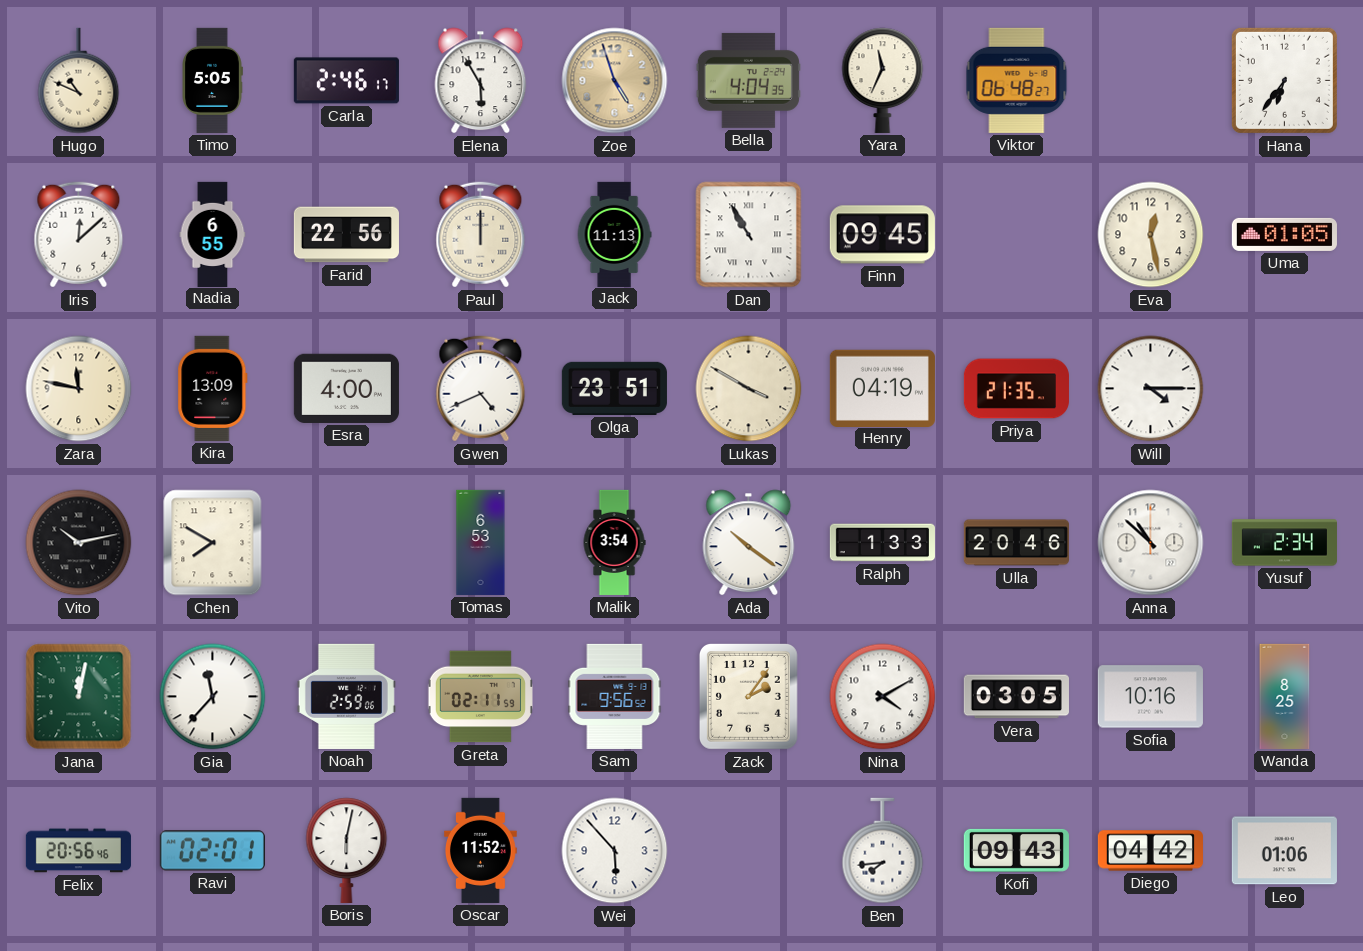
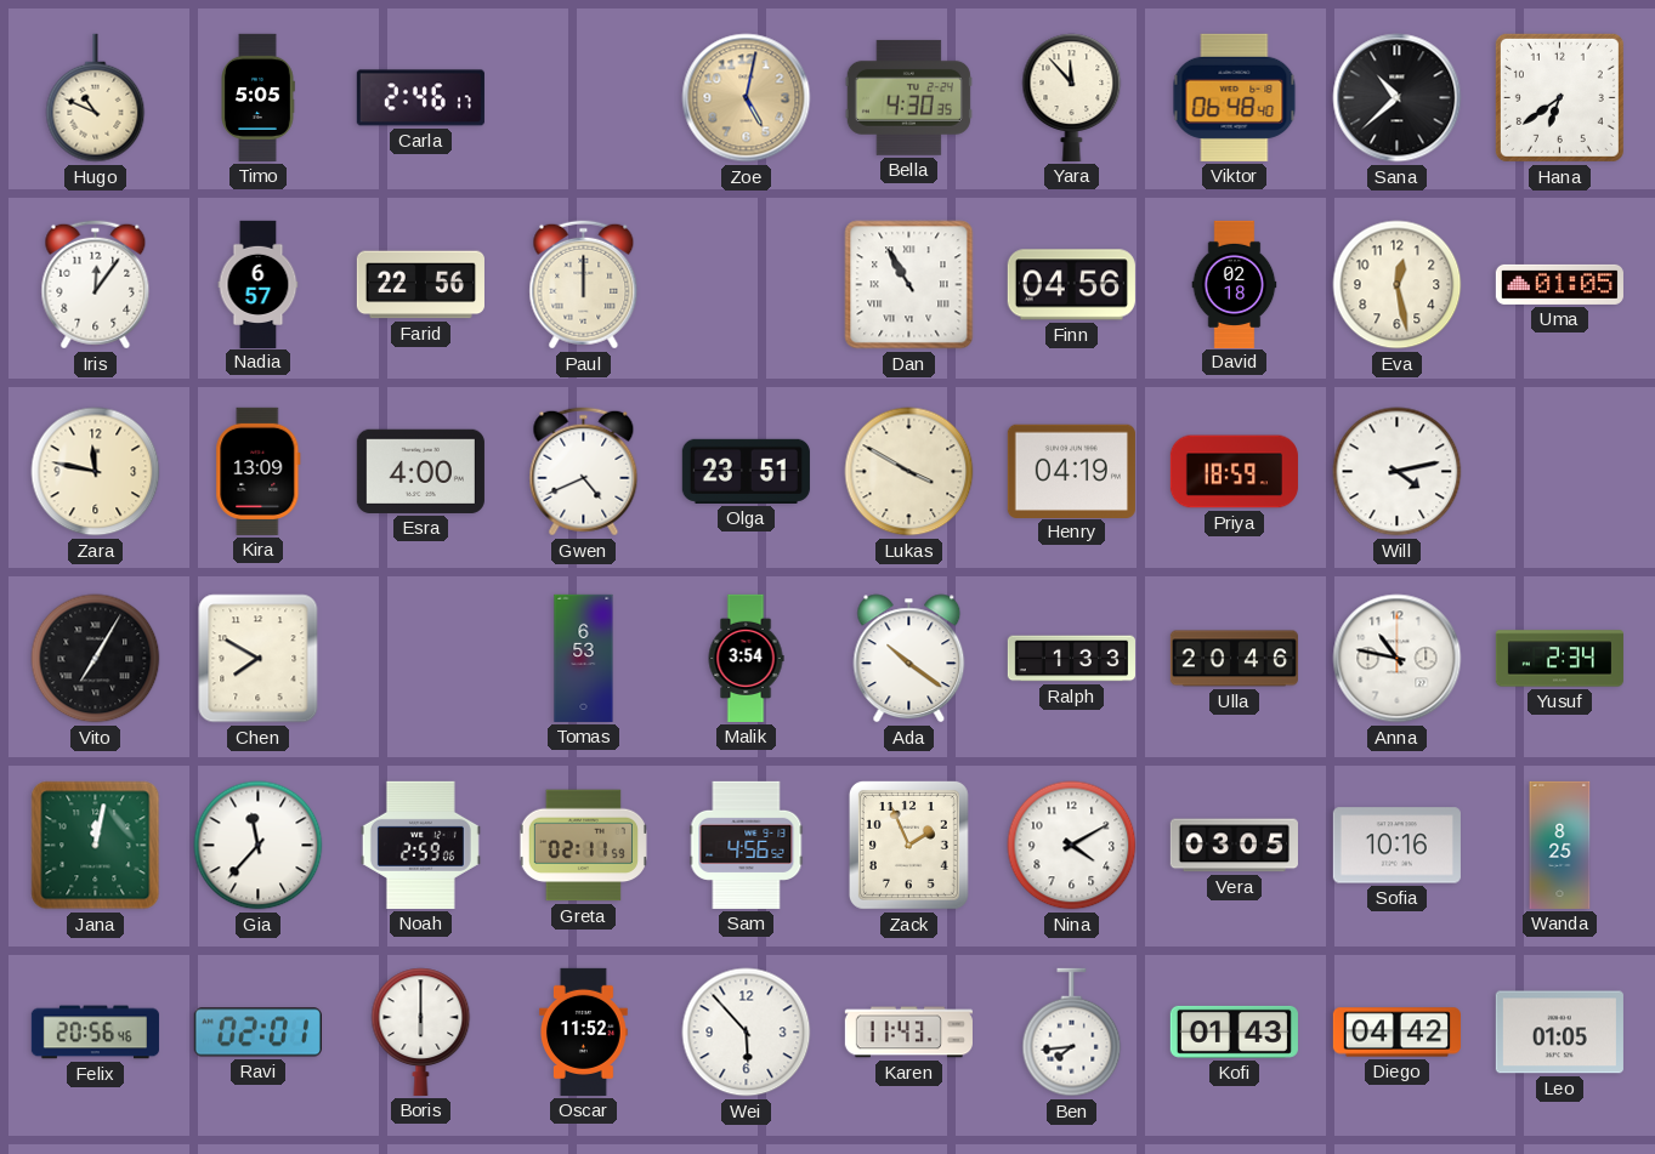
Elena: 5:55 -> none (481, 81)
Zoe: 4:57 -> 5:02 (747, 98)
Bella: 4:04 -> 4:30 (908, 97)
Yara: 11:34 -> 11:53 (1072, 97)
Viktor: 06:48:27 -> 06:48:40 (1235, 97)
Sana: none -> 10:38 (1398, 98)
Hana: 6:36 -> 6:39 (1559, 97)
Iris: 12:08 -> 12:06 (96, 285)
Nadia: 6:55 -> 6:57 (259, 284)
Jack: 11:13 -> none (614, 234)
Finn: 09:45 -> 04:56 (1071, 285)
David: none -> 02:18 (1235, 284)
Priya: 21:35 -> 18:59 (1234, 472)
Will: 4:15 -> 4:13 (1398, 472)
Vito: 10:13 -> 7:05 (96, 659)
Anna: 10:52 -> 10:47 (1398, 659)
Sam: 9:56 -> 4:56 (747, 845)
Zack: 2:06 -> 1:56 (908, 845)
Boris: 6:02 -> 6:00 (421, 1031)
Karen: none -> 11:43 (908, 1033)
Kofi: 09:43 -> 01:43 (1234, 1031)
Leo: 01:06 -> 01:05 (1559, 1033)
